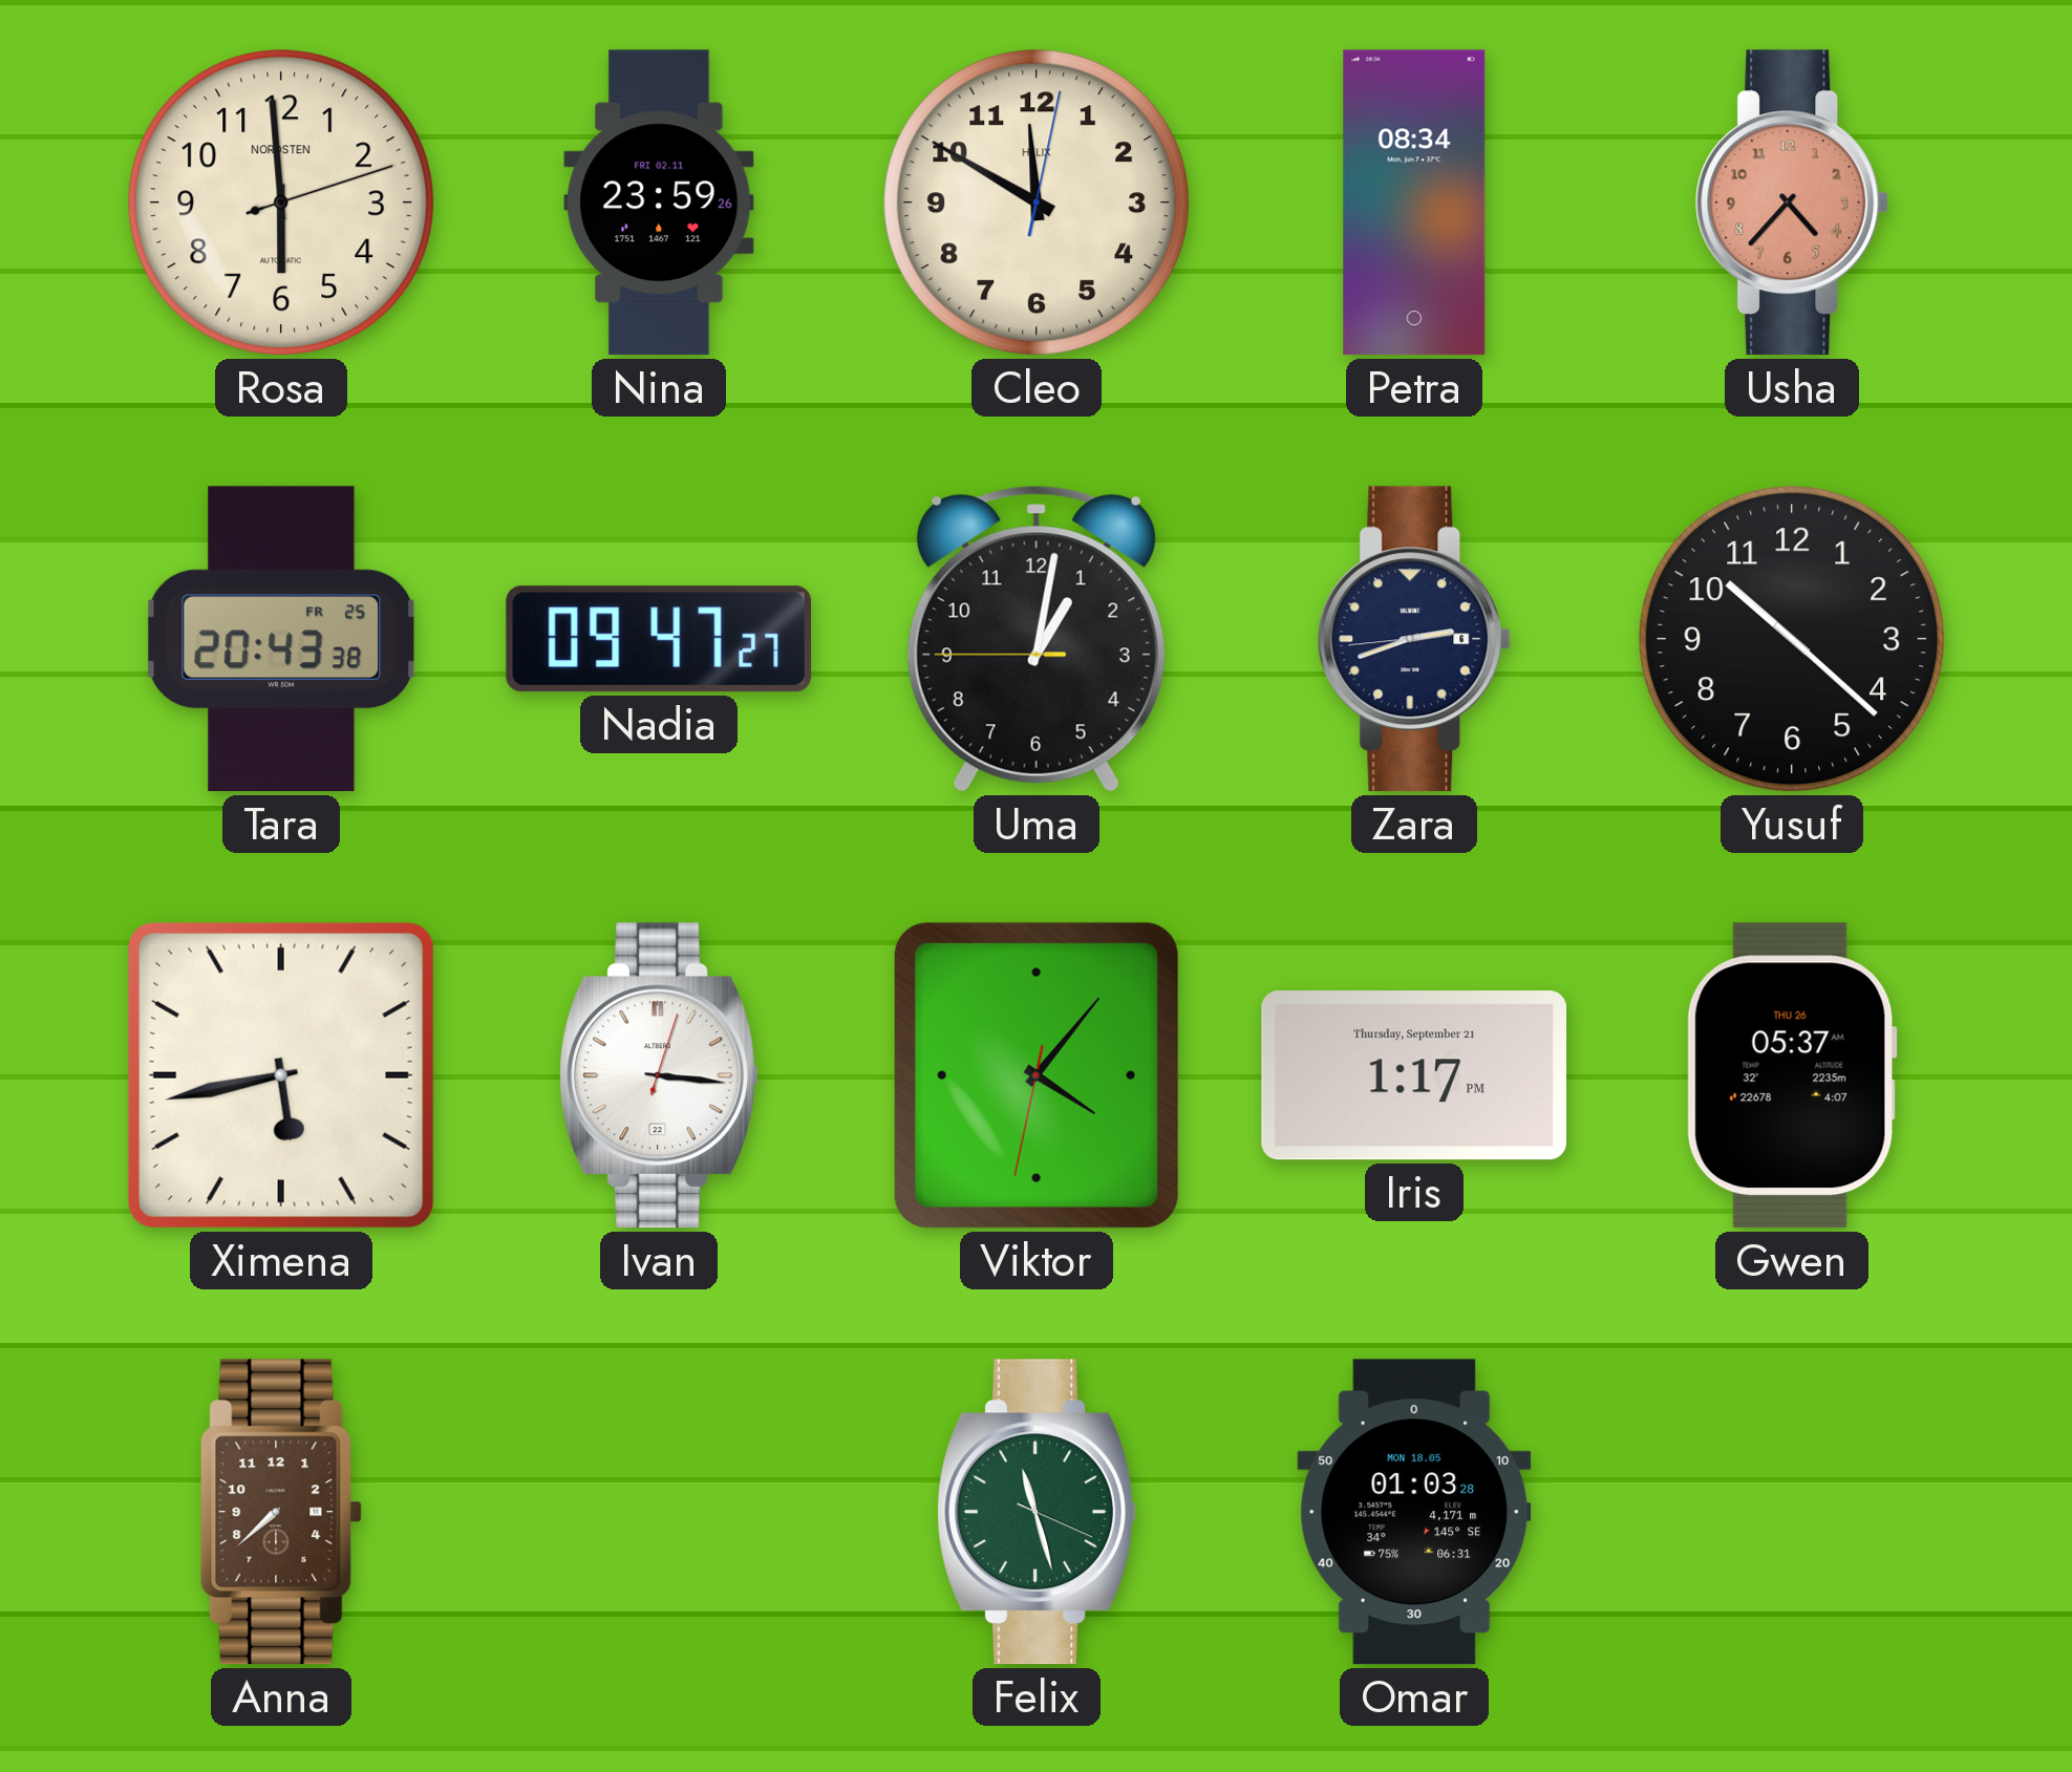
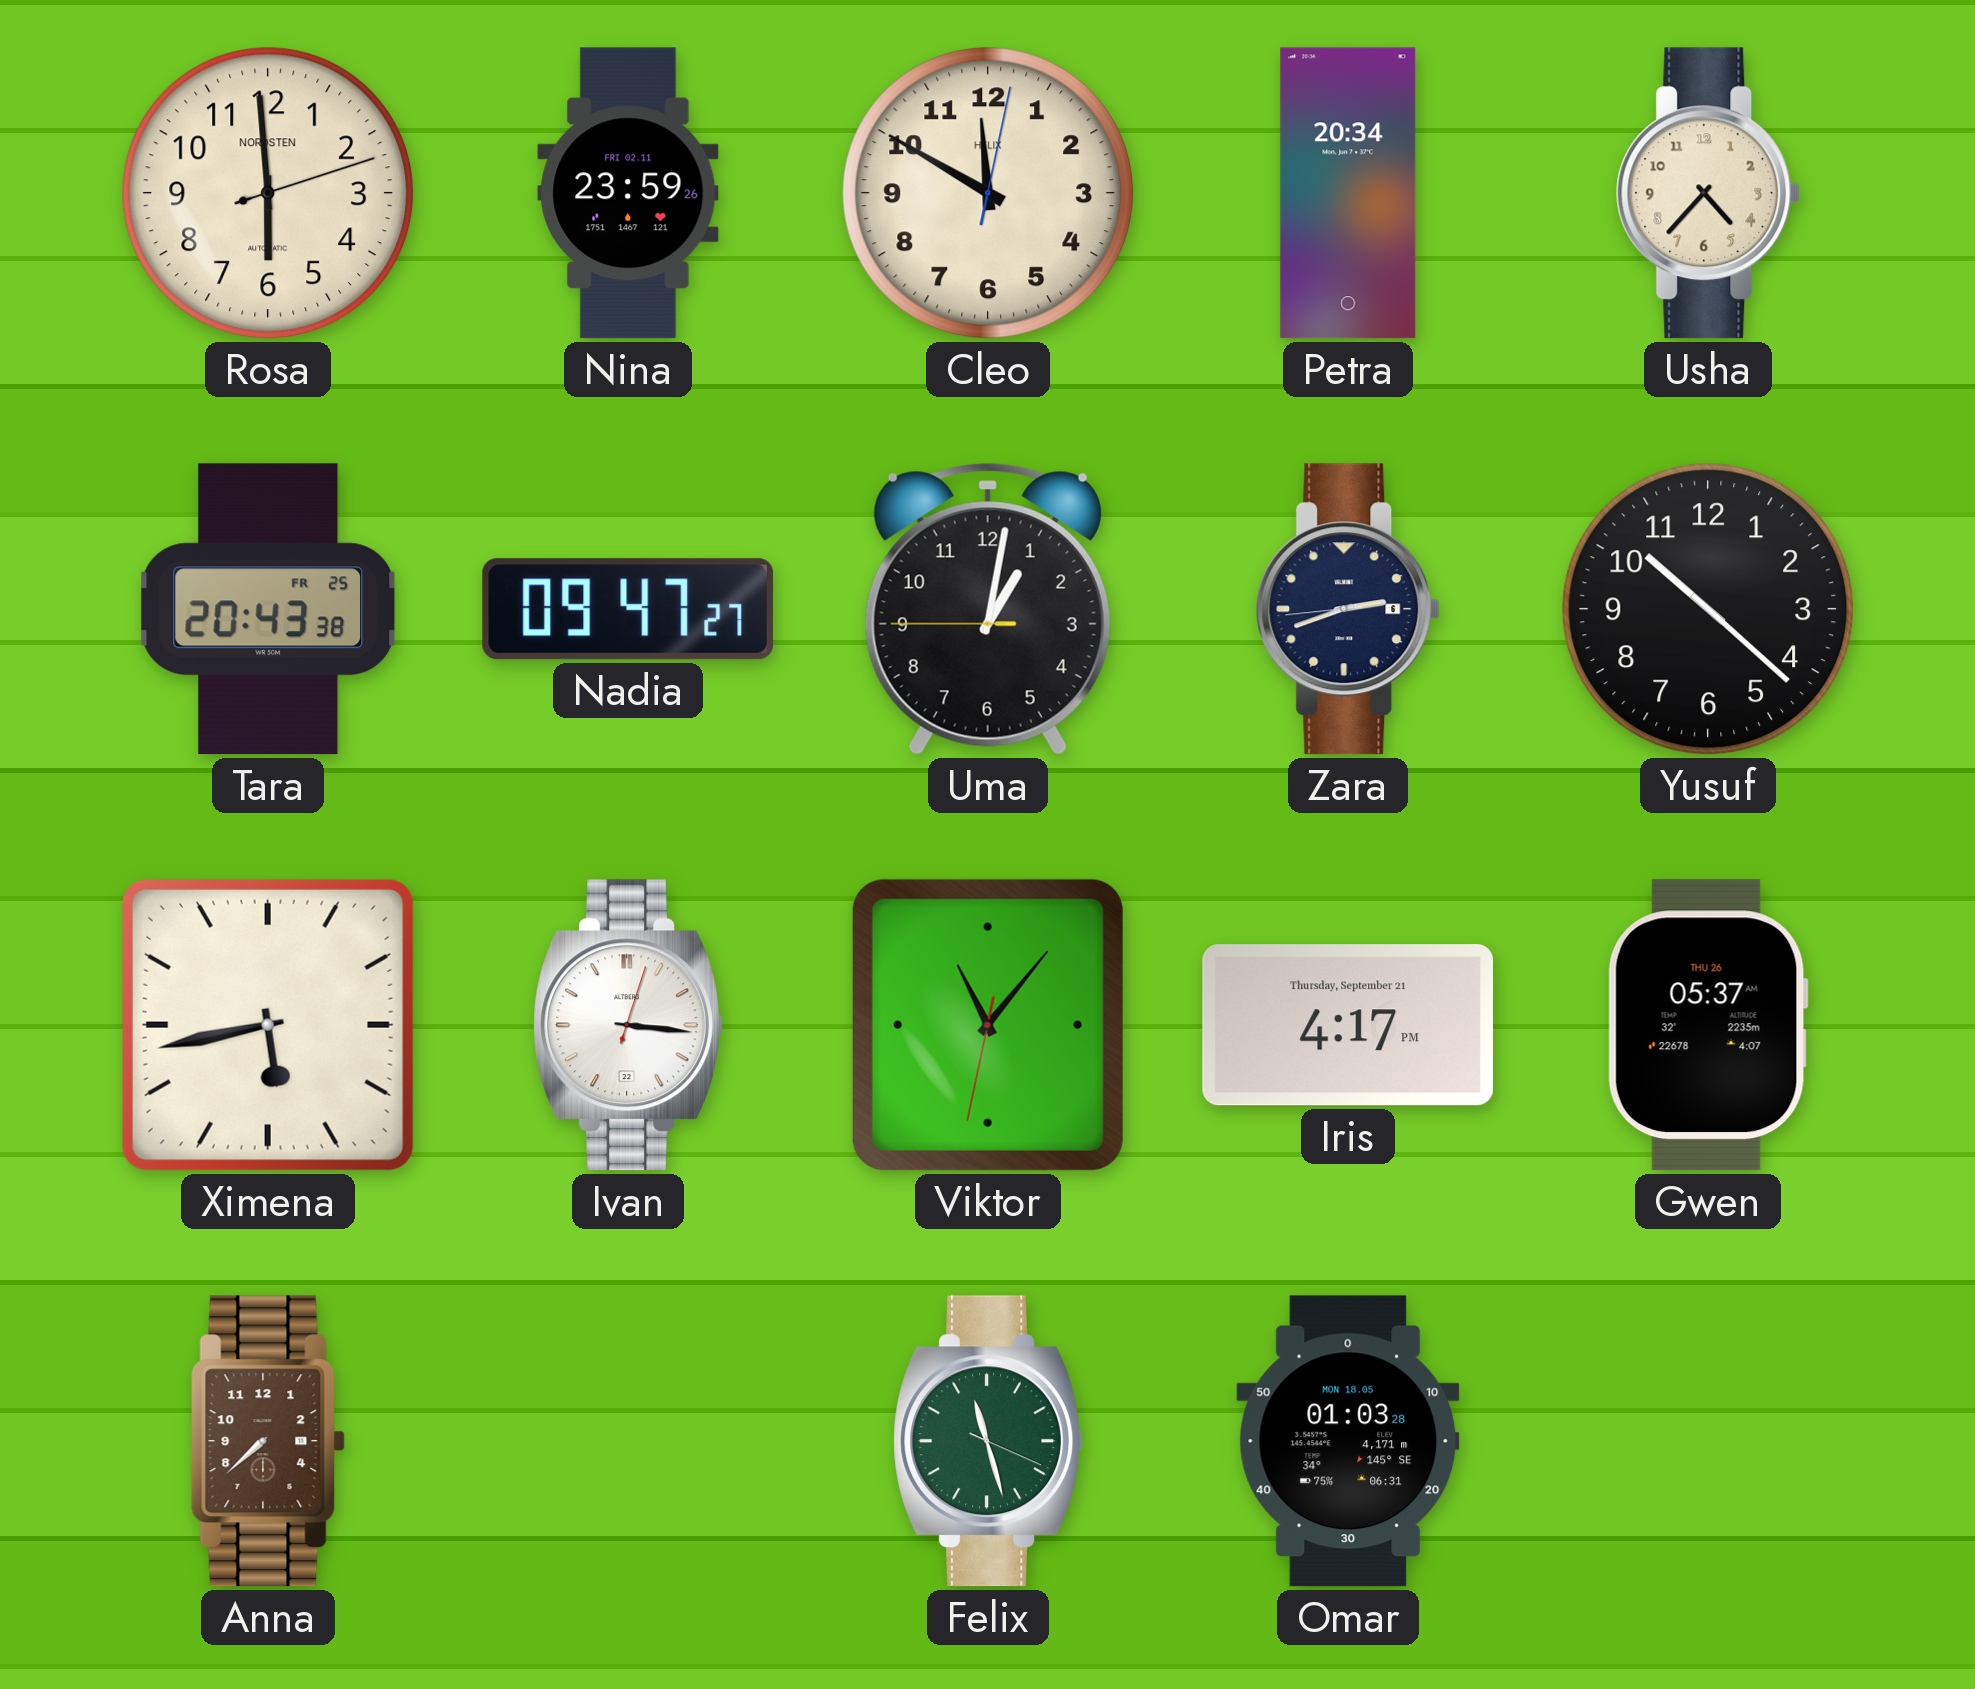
Petra: 08:34 -> 20:34 (1348, 193)
Usha dial: salmon -> cream (1708, 193)
Viktor: 4:06 -> 11:06 (988, 1025)
Iris: 1:17 -> 4:17 (1348, 1025)
